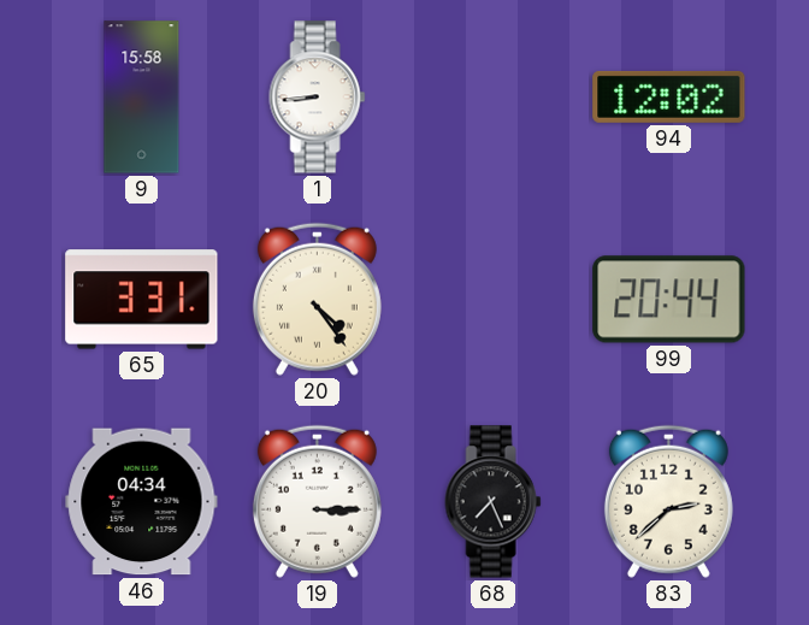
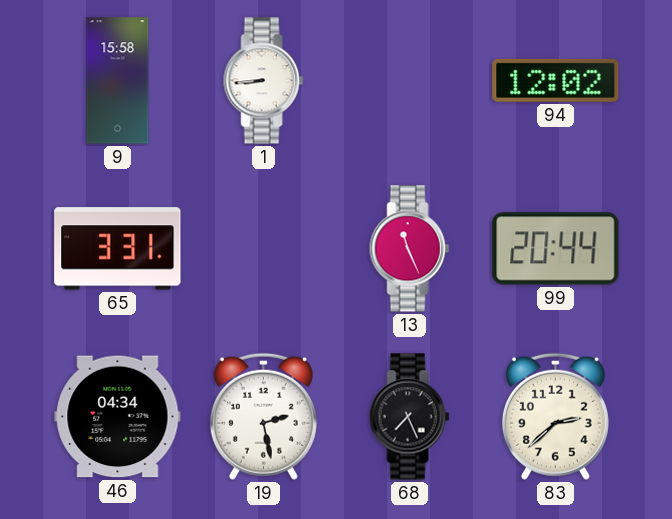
20: 4:24 -> none (317, 299)
13: none -> 11:26 (410, 249)
19: 3:15 -> 2:28 (263, 416)
